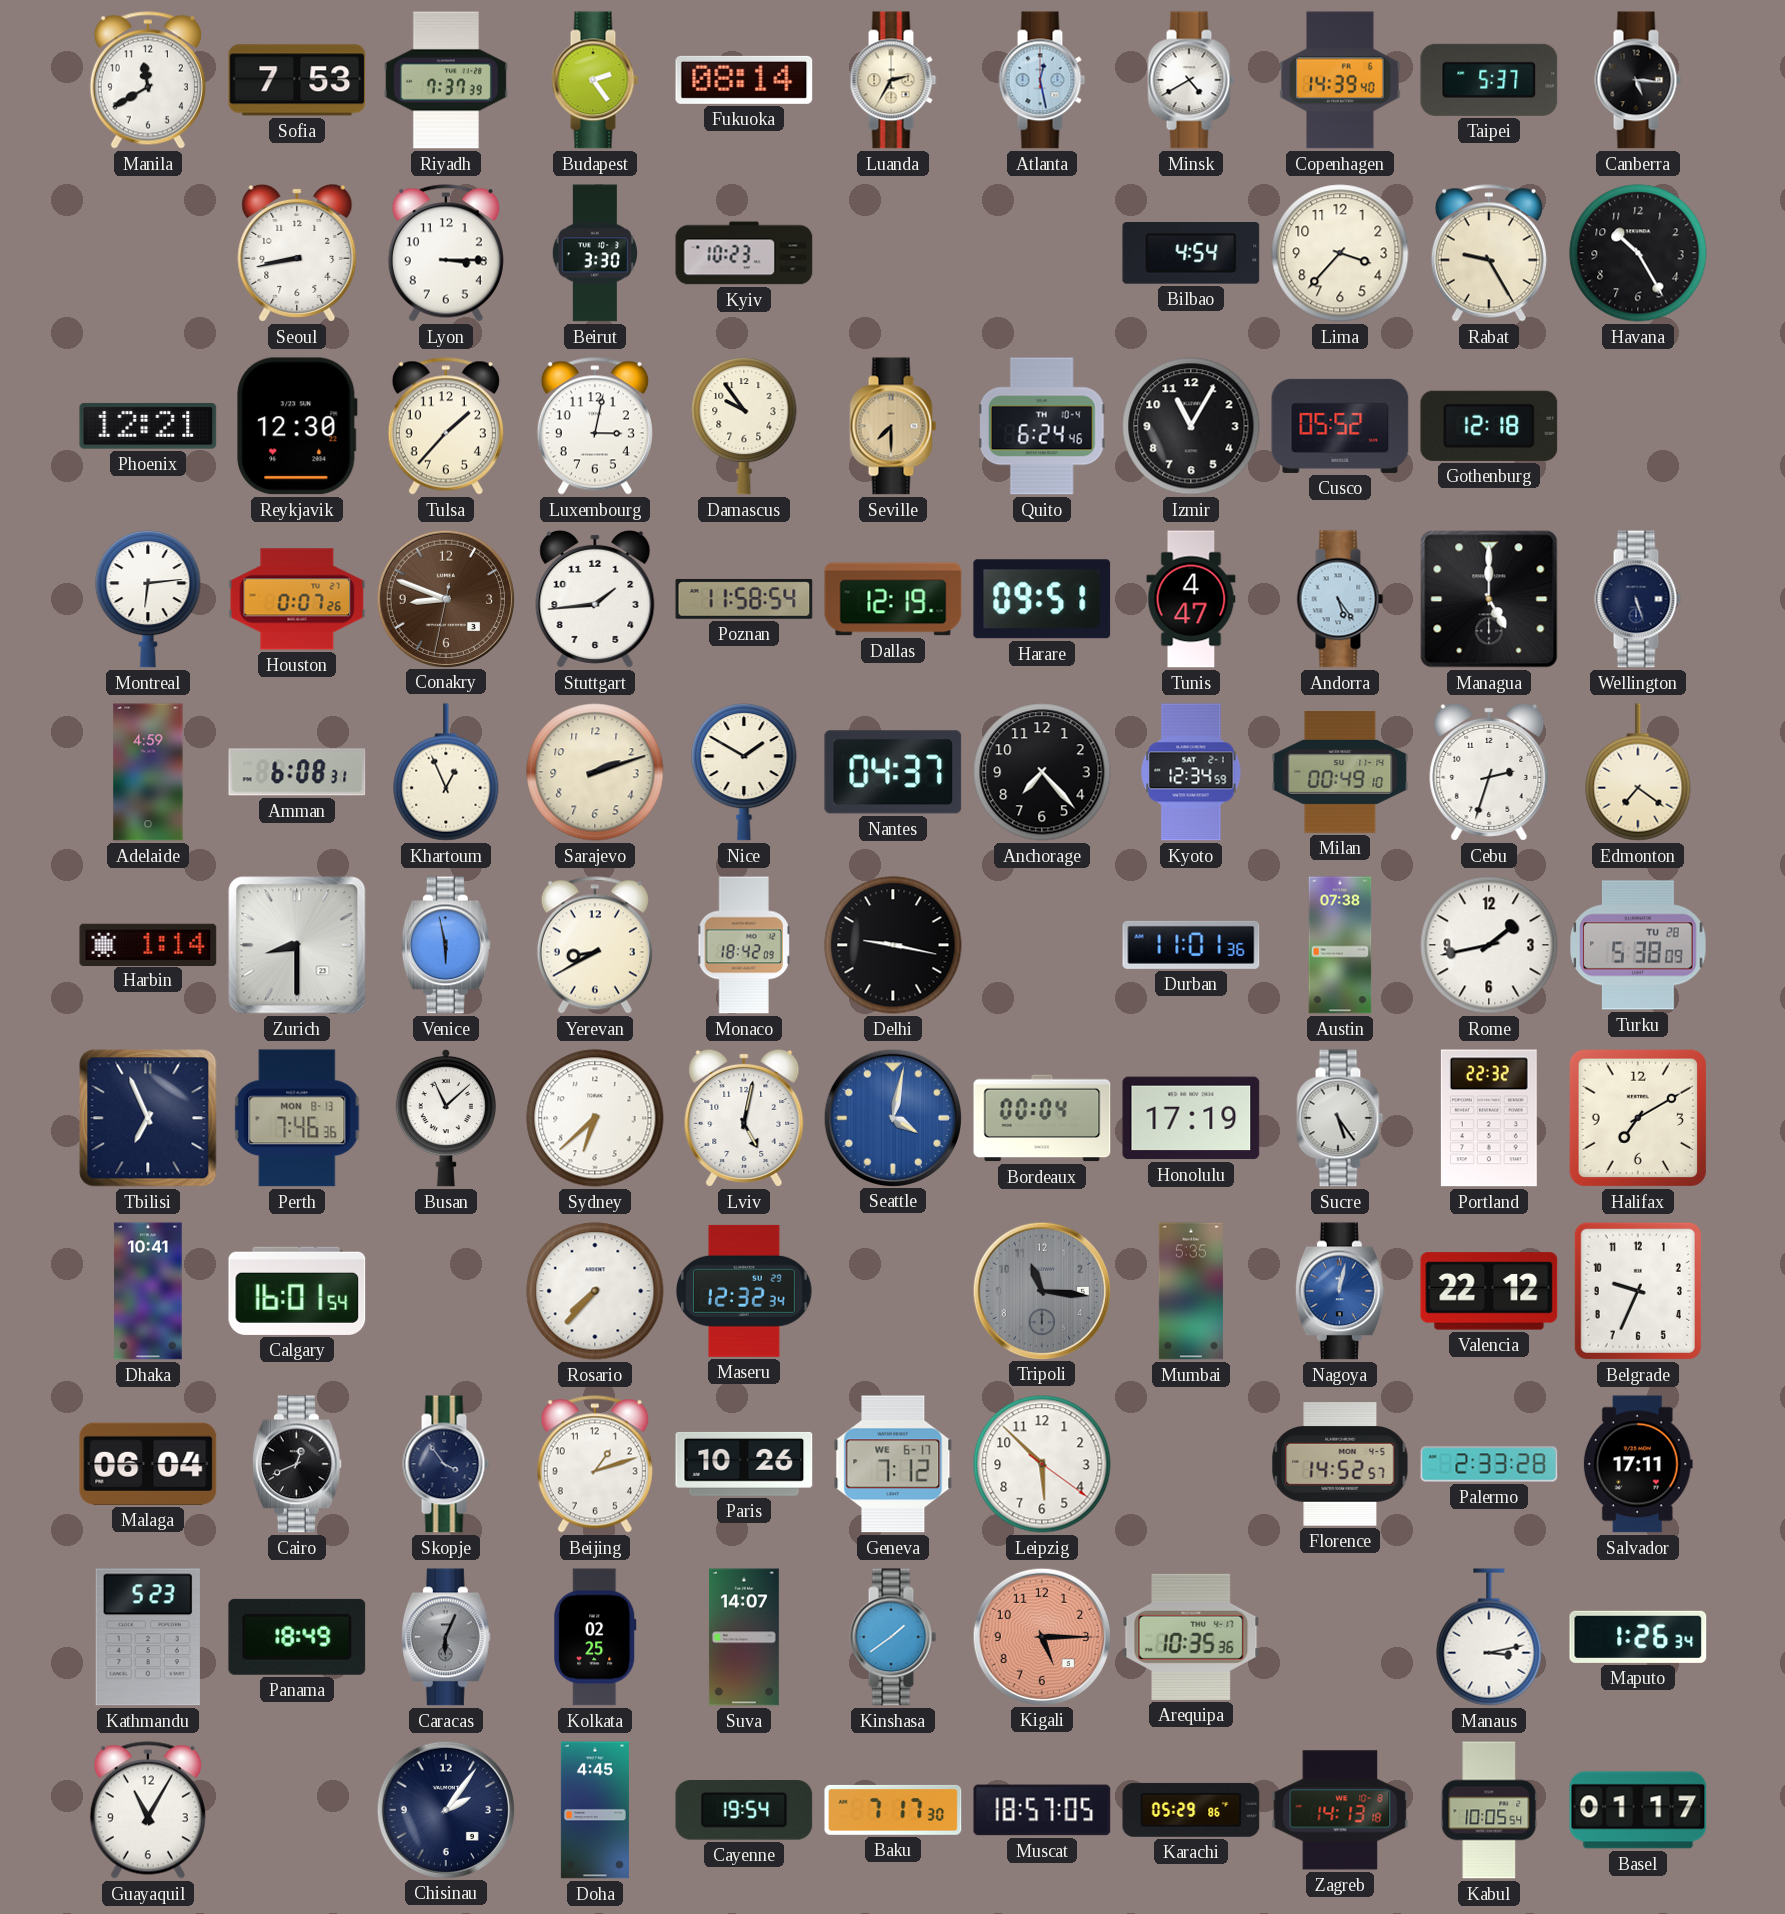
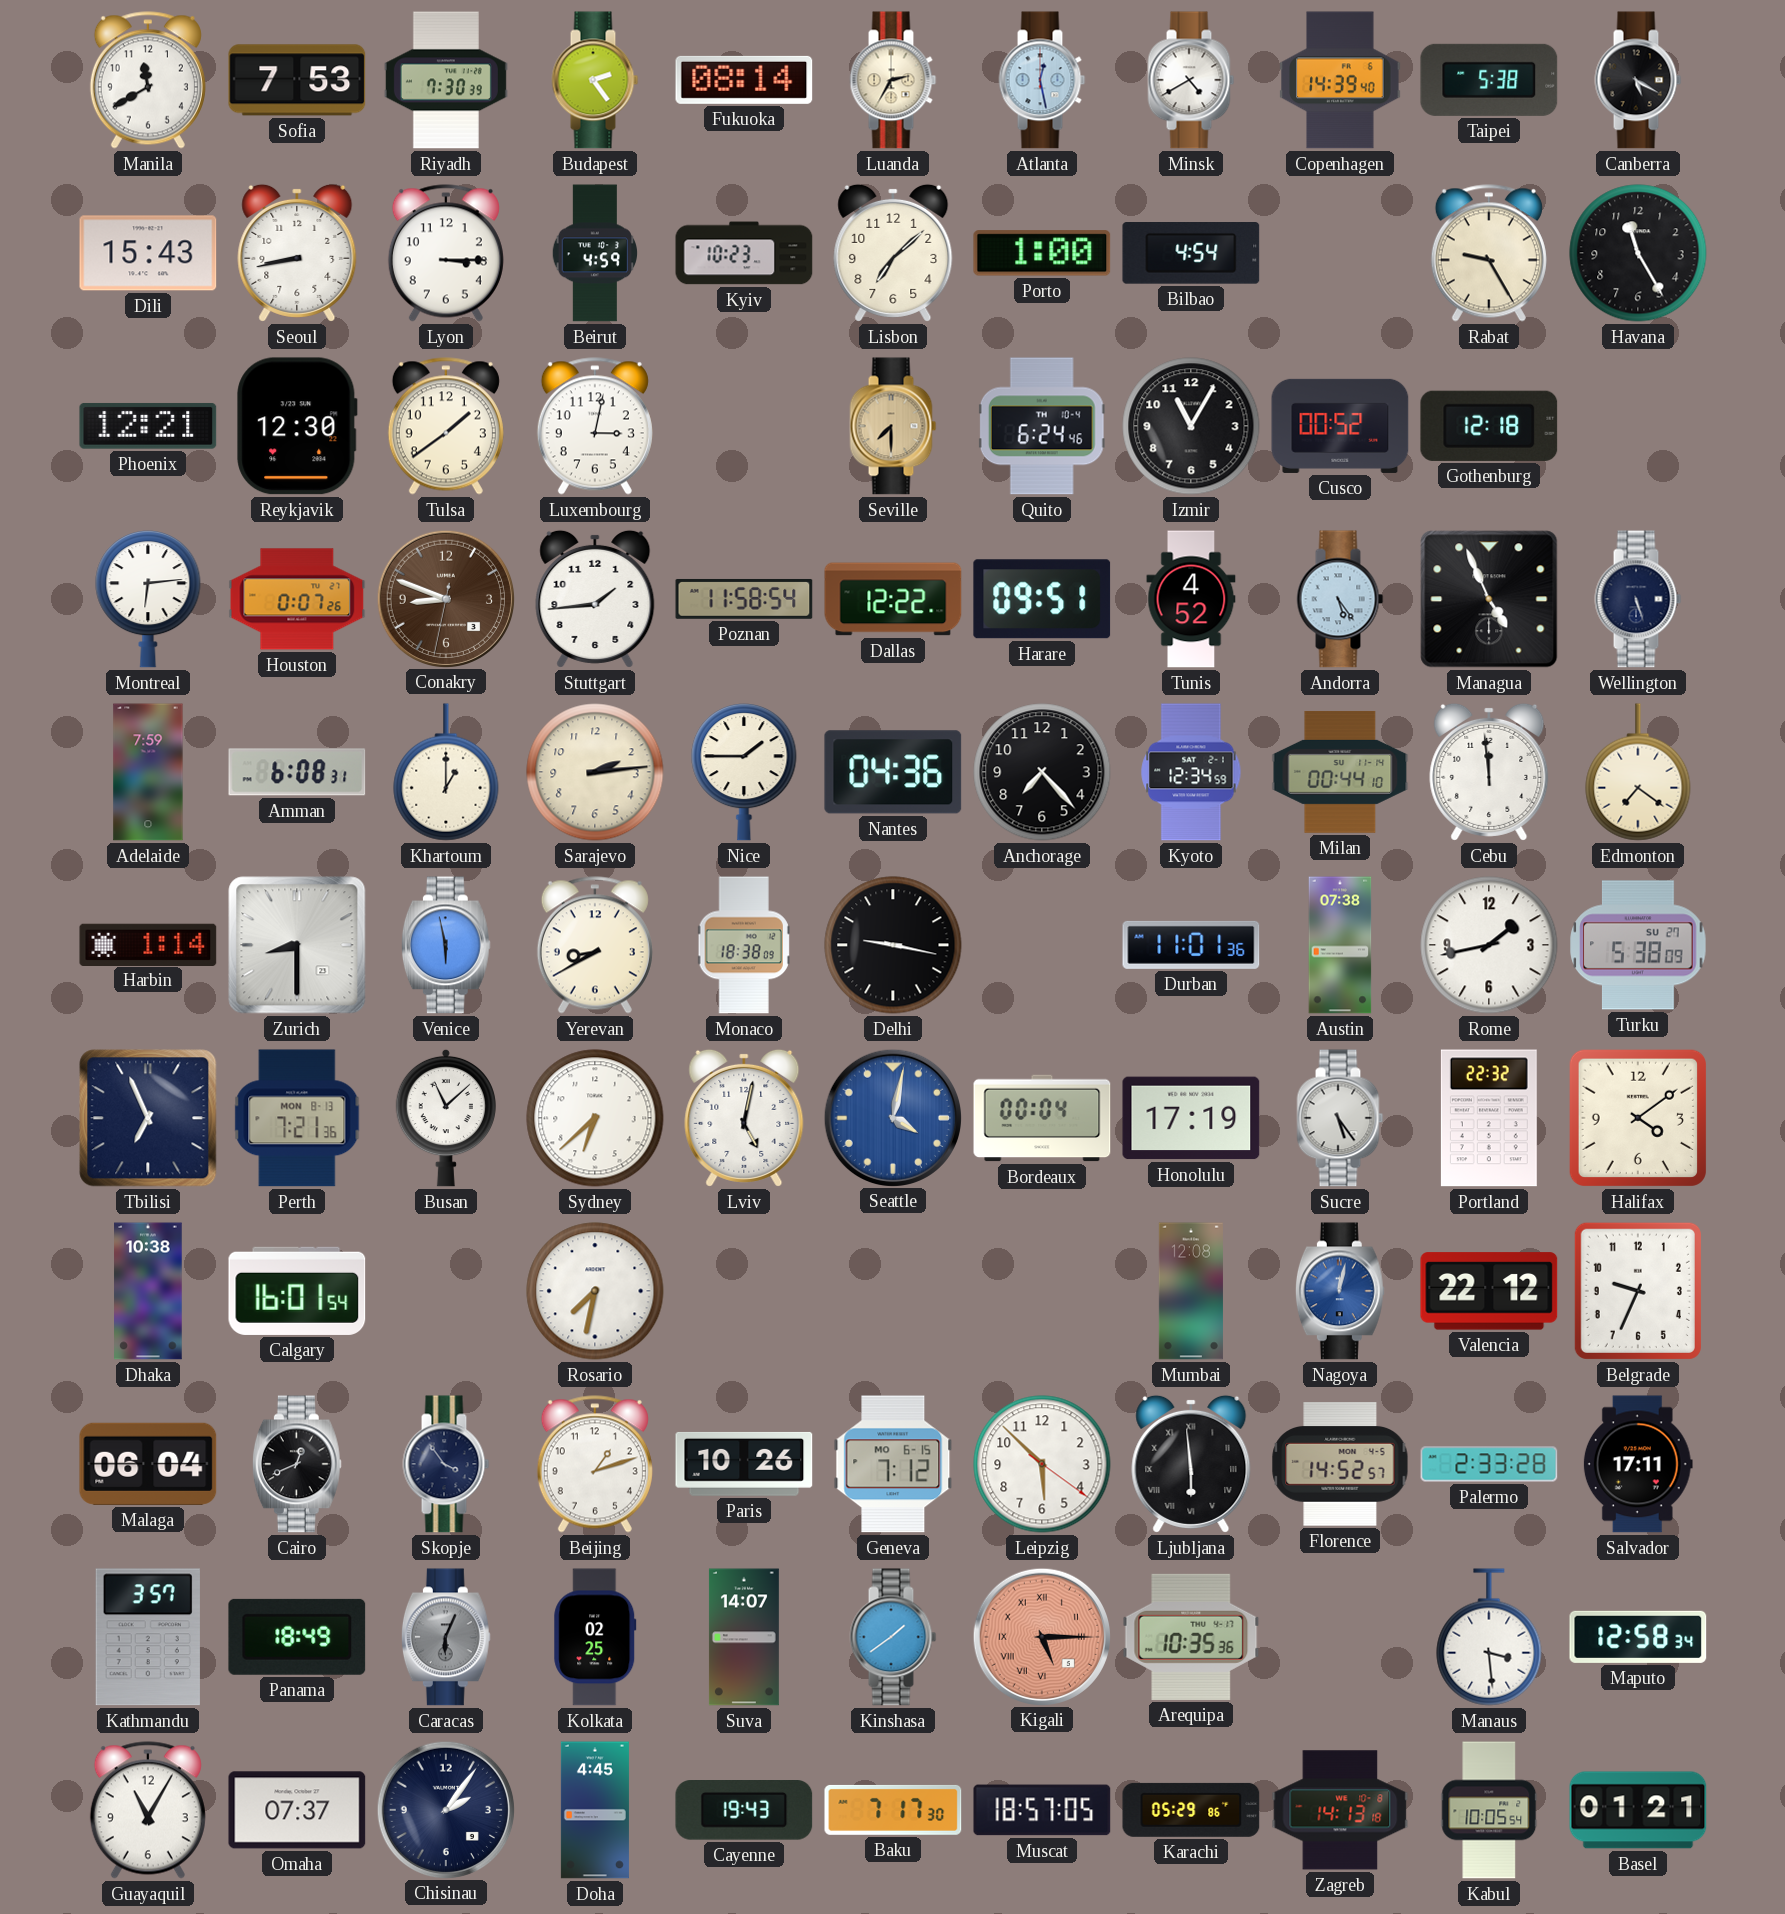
Riyadh: 7:37 -> 7:30 (446, 80)
Taipei: 5:37 -> 5:38 (1489, 80)
Canberra: 5:16 -> 5:20 (1638, 80)
Dili: none -> 15:43 (148, 253)
Beirut: 3:30 -> 4:59 (595, 253)
Lisbon: none -> 7:08 (893, 253)
Porto: none -> 1:00 (1042, 253)
Lima: 3:37 -> none (1340, 253)
Havana: 10:25 -> 11:25 (1638, 253)
Tulsa: 1:37 -> 1:39 (446, 426)
Damascus: 9:54 -> none (744, 427)
Cusco: 05:52 -> 00:52 (1340, 426)
Dallas: 12:19 -> 12:22 (893, 599)
Tunis: 4:47 -> 4:52 (1191, 599)
Managua: 5:00 -> 4:56 (1489, 599)
Adelaide: 4:59 -> 7:59 (148, 772)
Khartoum: 12:56 -> 1:00 (446, 772)
Sarajevo: 2:12 -> 2:14 (595, 772)
Nice: 1:50 -> 1:45 (744, 773)
Nantes: 04:37 -> 04:36 (893, 772)
Milan: 00:49 -> 00:44 (1340, 772)
Cebu: 2:33 -> 11:59 (1489, 772)
Monaco: 18:42 -> 18:38 (744, 945)
Turku date: TU 28 -> SU 27 (1638, 945)
Perth: 7:46 -> 7:21 (297, 1118)
Halifax: 7:10 -> 4:09 (1638, 1118)
Dhaka: 10:41 -> 10:38 (148, 1291)
Rosario: 7:37 -> 7:32 (595, 1291)
Maseru: 12:32 -> none (744, 1291)
Tripoli: 11:16 -> none (1041, 1290)
Mumbai: 5:35 -> 12:08 (1191, 1291)
Geneva date: WE 6-17 -> MO 6-15 (893, 1464)
Ljubljana: none -> 5:59 (1191, 1464)
Kathmandu: 5:23 -> 3:57 (148, 1637)
Kigali numerals: Arabic -> Roman (1041, 1636)
Manaus: 3:13 -> 3:29 (1489, 1637)
Maputo: 1:26 -> 12:58 (1638, 1637)
Omaha: none -> 07:37 (297, 1810)
Cayenne: 19:54 -> 19:43 (744, 1811)
Basel: 01:17 -> 01:21 (1638, 1810)
